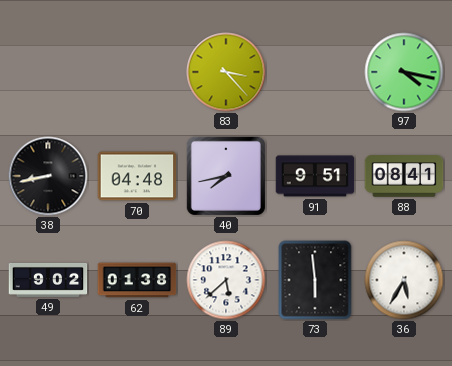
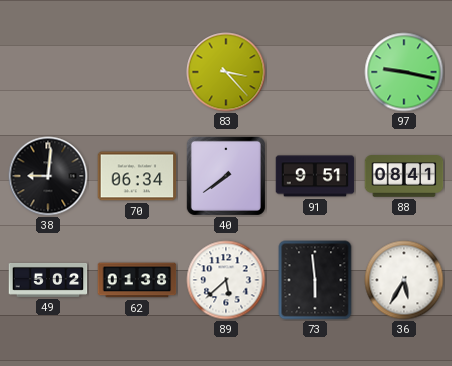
97: 4:17 -> 9:17 (404, 72)
38: 8:43 -> 9:01 (48, 176)
70: 04:48 -> 06:34 (137, 176)
40: 7:43 -> 7:39 (226, 176)
49: 9:02 -> 5:02 (48, 280)
